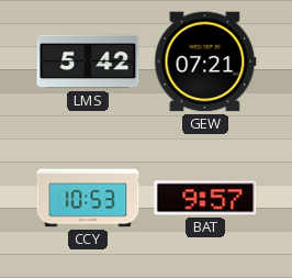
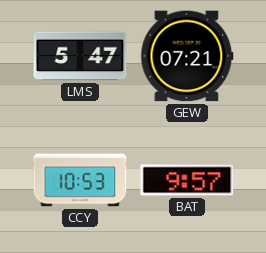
LMS: 5:42 -> 5:47 (80, 56)
